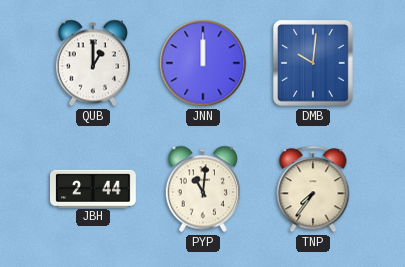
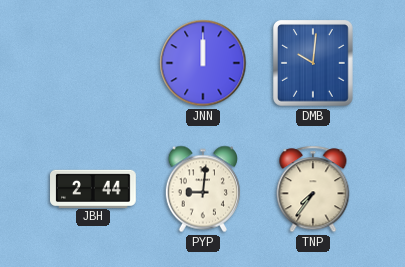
QUB: 1:00 -> none (92, 63)
PYP: 11:01 -> 9:01 (202, 189)
